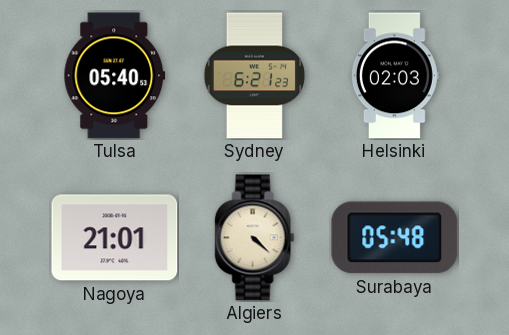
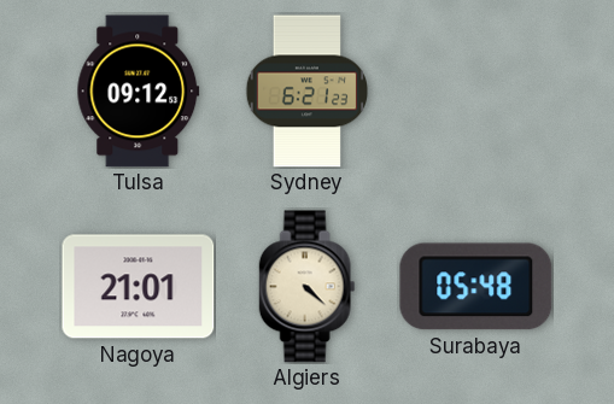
Tulsa: 05:40 -> 09:12 (139, 92)
Helsinki: 02:03 -> none (394, 76)
